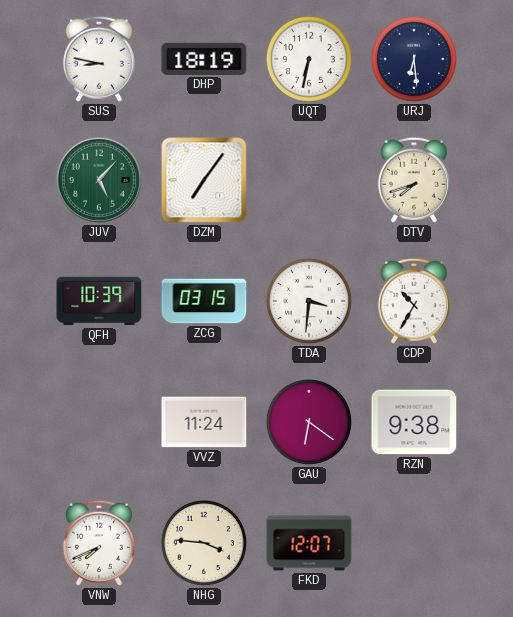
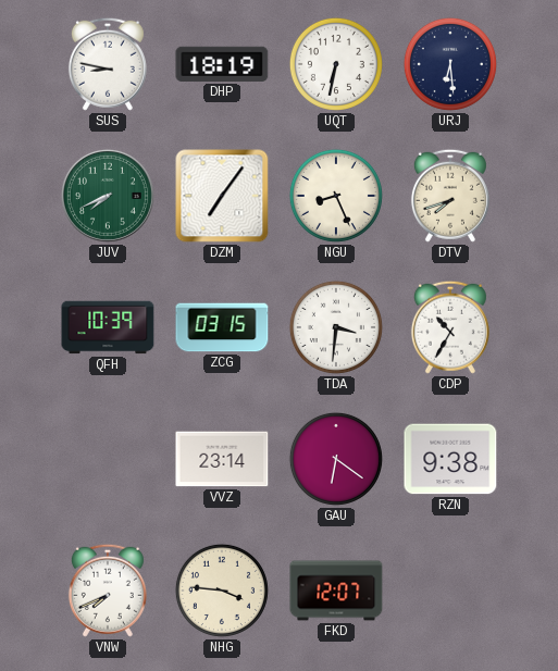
JUV: 5:07 -> 7:41 (108, 196)
NGU: none -> 8:26 (336, 196)
VVZ: 11:24 -> 23:14 (222, 459)
